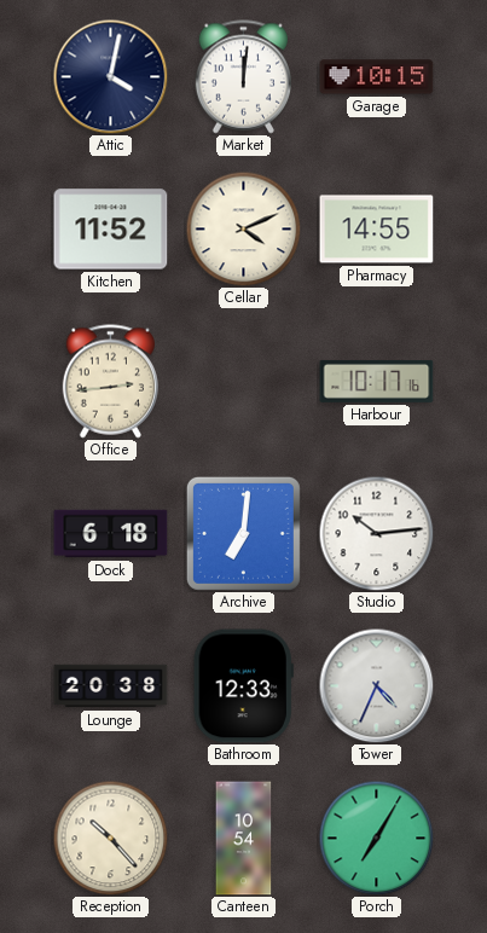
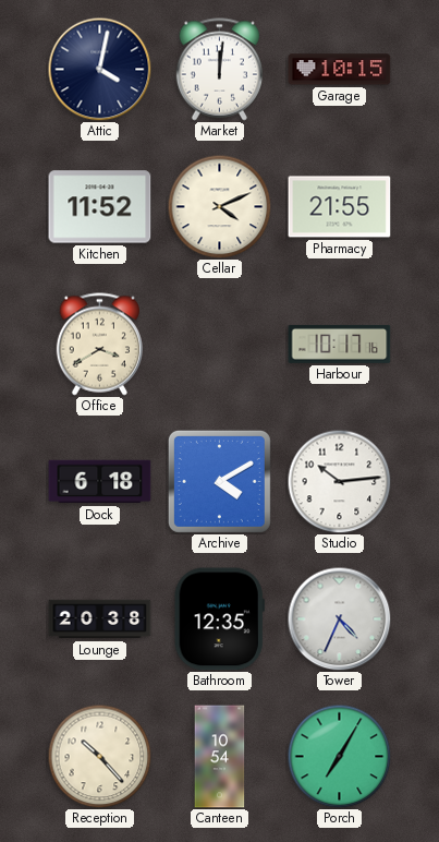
Pharmacy: 14:55 -> 21:55 (340, 207)
Office: 2:44 -> 3:40 (99, 345)
Archive: 7:01 -> 4:10 (219, 481)
Bathroom: 12:33 -> 12:35 (219, 620)
